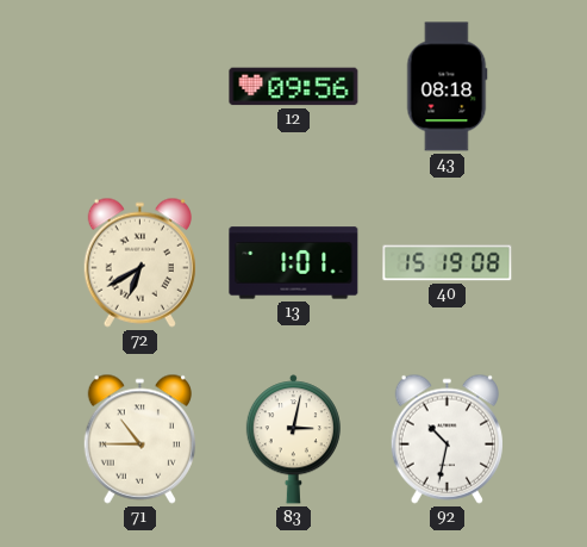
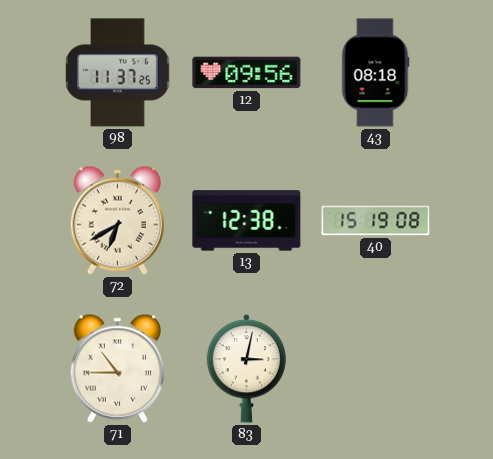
98: none -> 11:37 (118, 73)
13: 1:01 -> 12:38 (247, 221)
92: 10:32 -> none (447, 439)
